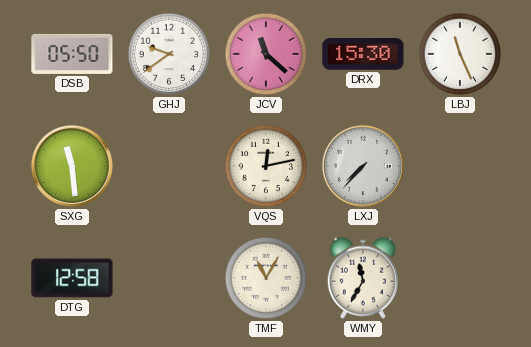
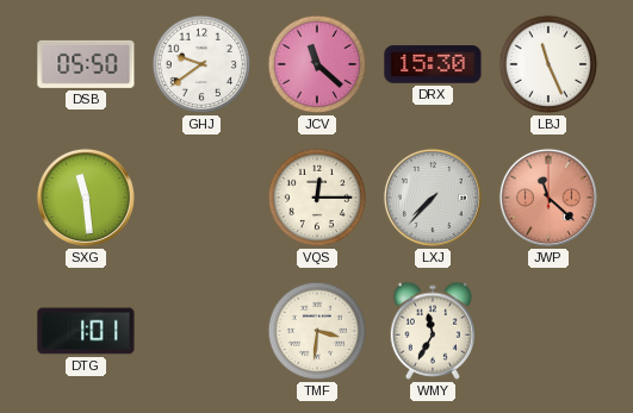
VQS: 12:13 -> 12:15 (317, 198)
JWP: none -> 11:22 (548, 198)
DTG: 12:58 -> 1:01 (86, 331)
TMF: 11:05 -> 3:31 (317, 331)
